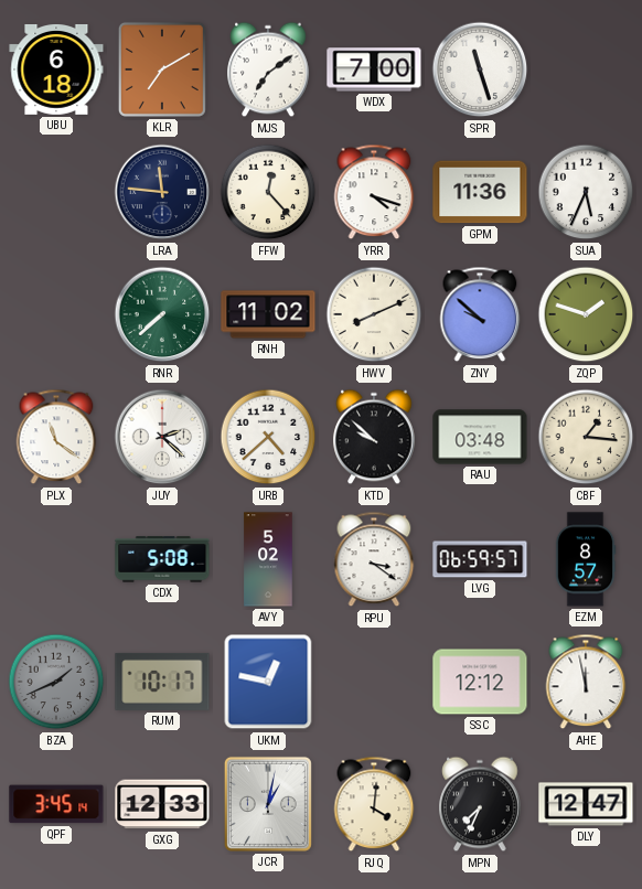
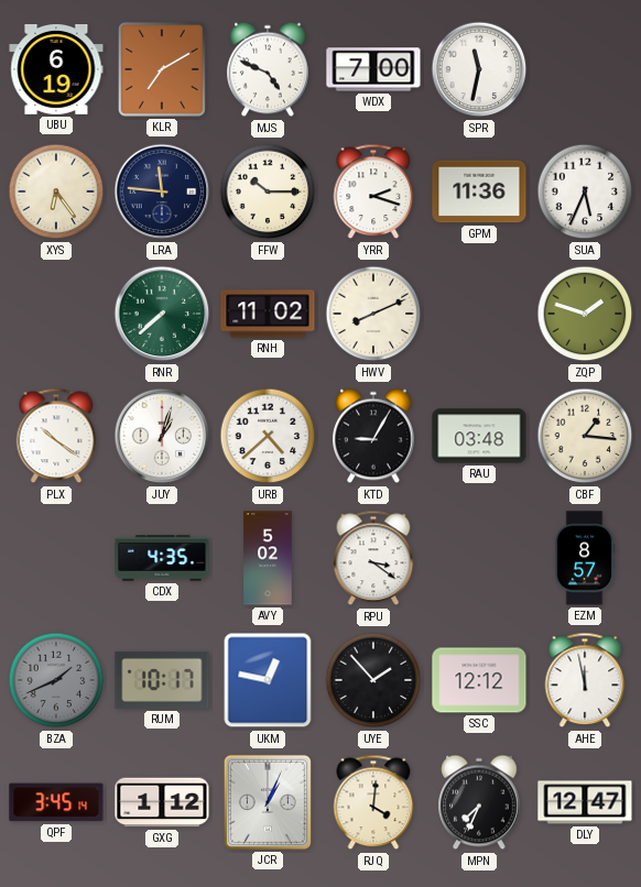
UBU: 6:18 -> 6:19 (56, 69)
MJS: 7:09 -> 4:49 (268, 69)
SPR: 11:27 -> 11:32 (479, 69)
XYS: none -> 6:24 (56, 191)
FFW: 12:23 -> 10:15 (268, 191)
YRR: 4:18 -> 2:18 (373, 191)
ZNY: 9:52 -> none (480, 314)
PLX: 11:21 -> 10:21 (56, 436)
JUY: 2:22 -> 1:03 (162, 436)
KTD: 9:52 -> 9:05 (373, 436)
CDX: 5:08 -> 4:35 (162, 558)
LVG: 06:59 -> none (480, 559)
UYE: none -> 1:53 (373, 680)
GXG: 12:33 -> 1:12 (162, 802)
JCR: 1:02 -> 1:04 (268, 802)
